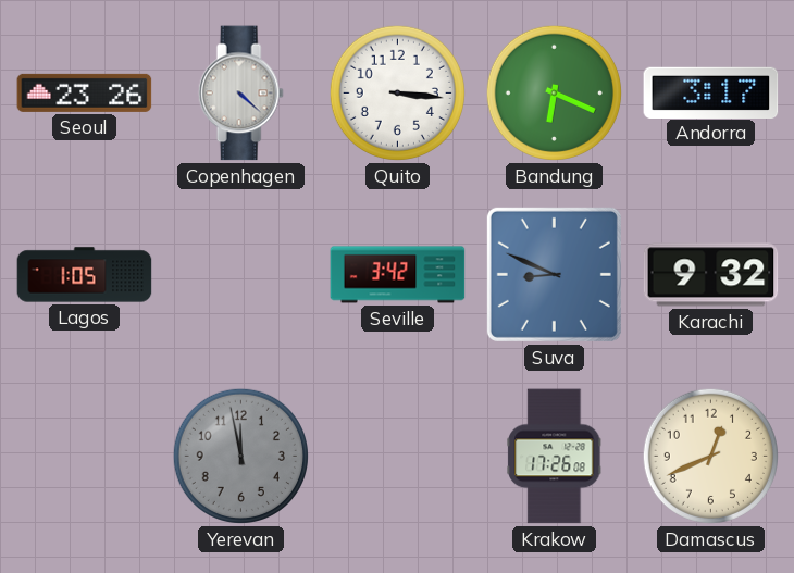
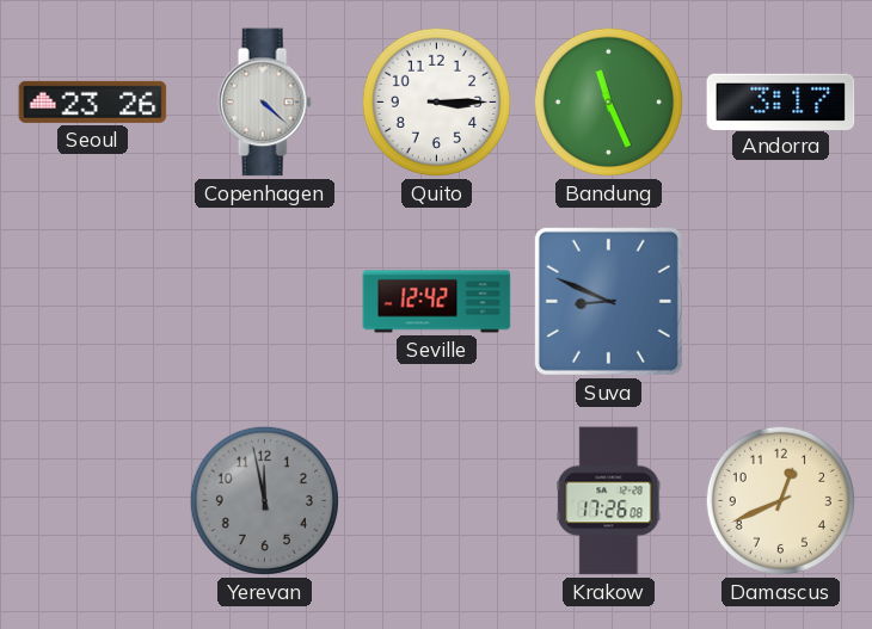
Quito: 3:16 -> 3:15 (436, 101)
Bandung: 6:19 -> 11:26 (608, 101)
Lagos: 1:05 -> none (85, 275)
Seville: 3:42 -> 12:42 (437, 302)
Karachi: 9:32 -> none (711, 275)
